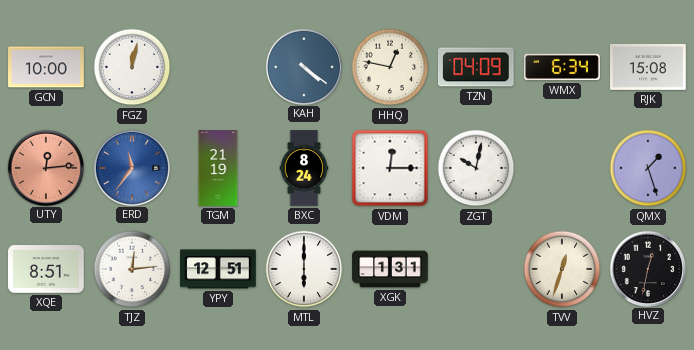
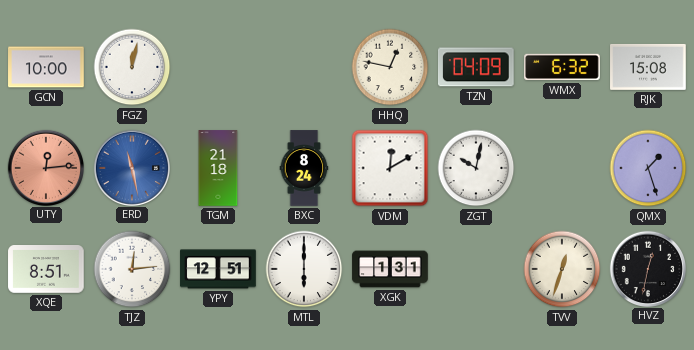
KAH: 4:21 -> none (303, 66)
WMX: 6:34 -> 6:32 (562, 67)
ERD: 11:36 -> 11:28 (131, 167)
TGM: 21:19 -> 21:18 (218, 168)
VDM: 12:15 -> 12:10 (390, 168)
